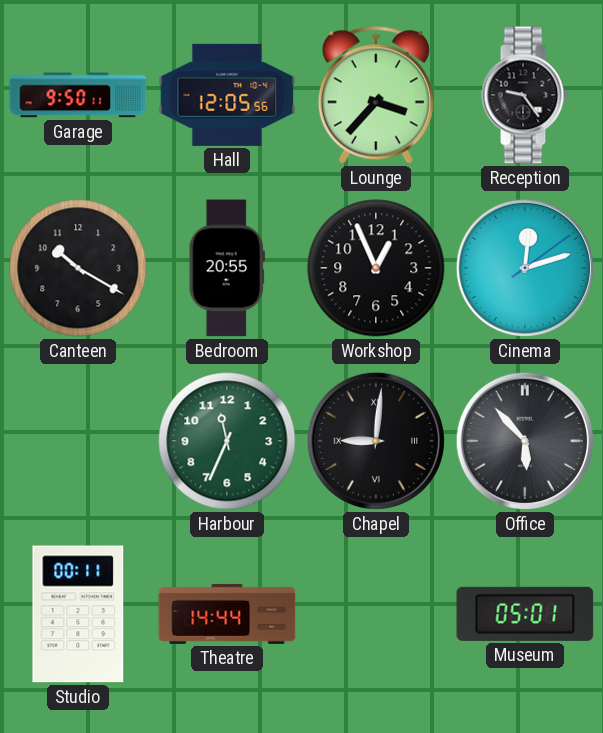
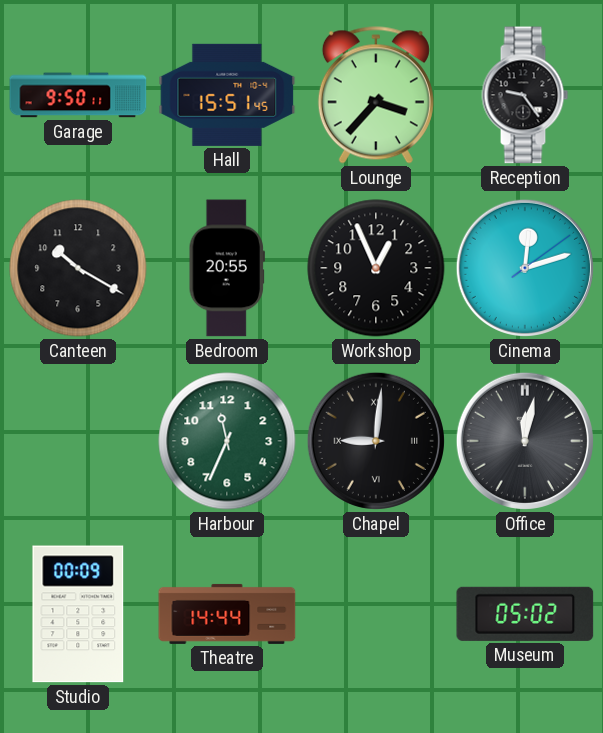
Hall: 12:05 -> 15:51 (227, 95)
Office: 5:53 -> 12:02 (525, 441)
Studio: 00:11 -> 00:09 (78, 614)
Museum: 05:01 -> 05:02 (525, 614)
